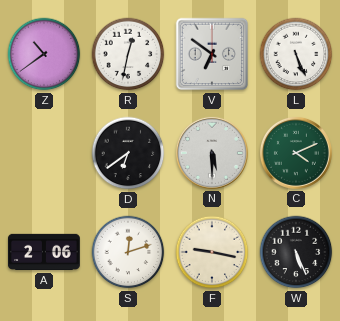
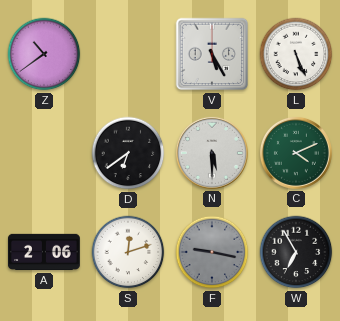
R: 12:32 -> none (128, 54)
V: 6:51 -> 5:25 (212, 54)
F dial: cream -> grey (212, 252)
W: 5:26 -> 6:55 (296, 252)
